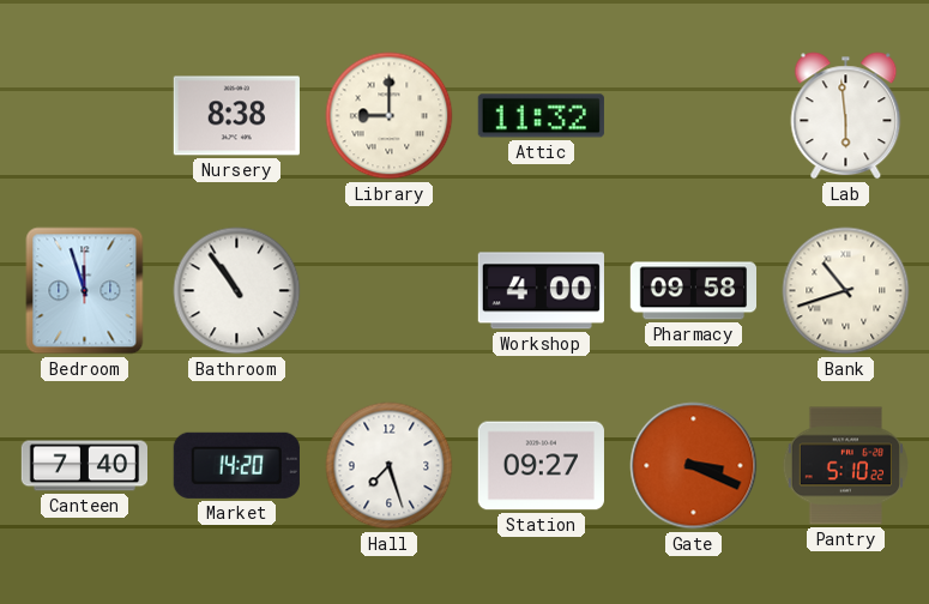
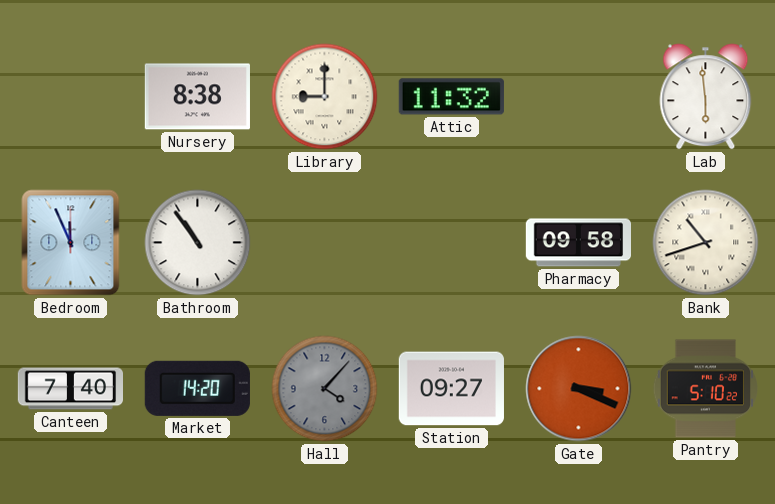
Bedroom: 11:57 -> 11:56 (71, 243)
Workshop: 4:00 -> none (541, 291)
Hall: 7:27 -> 4:07 (325, 389)
Hall dial: white -> grey (325, 389)
